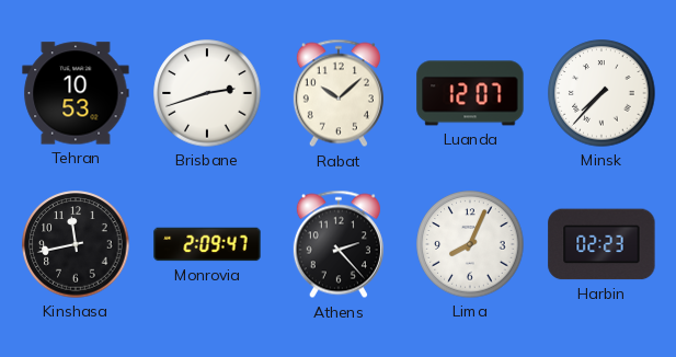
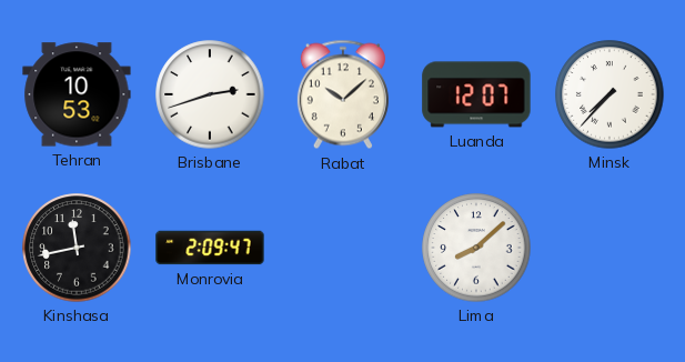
Athens: 2:23 -> none (339, 244)
Lima: 8:04 -> 8:08 (476, 248)
Harbin: 02:23 -> none (601, 244)
